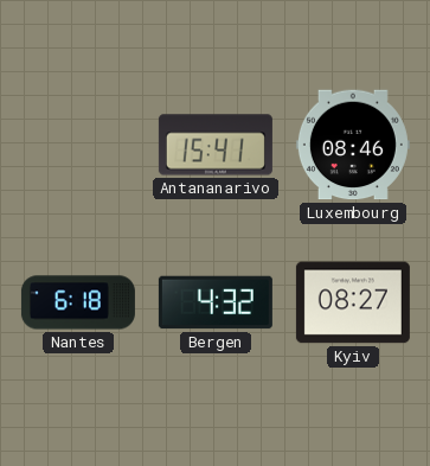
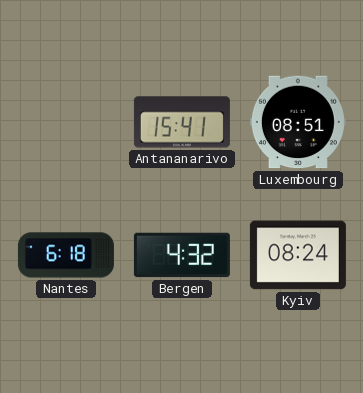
Luxembourg: 08:46 -> 08:51 (298, 122)
Kyiv: 08:27 -> 08:24 (298, 255)
